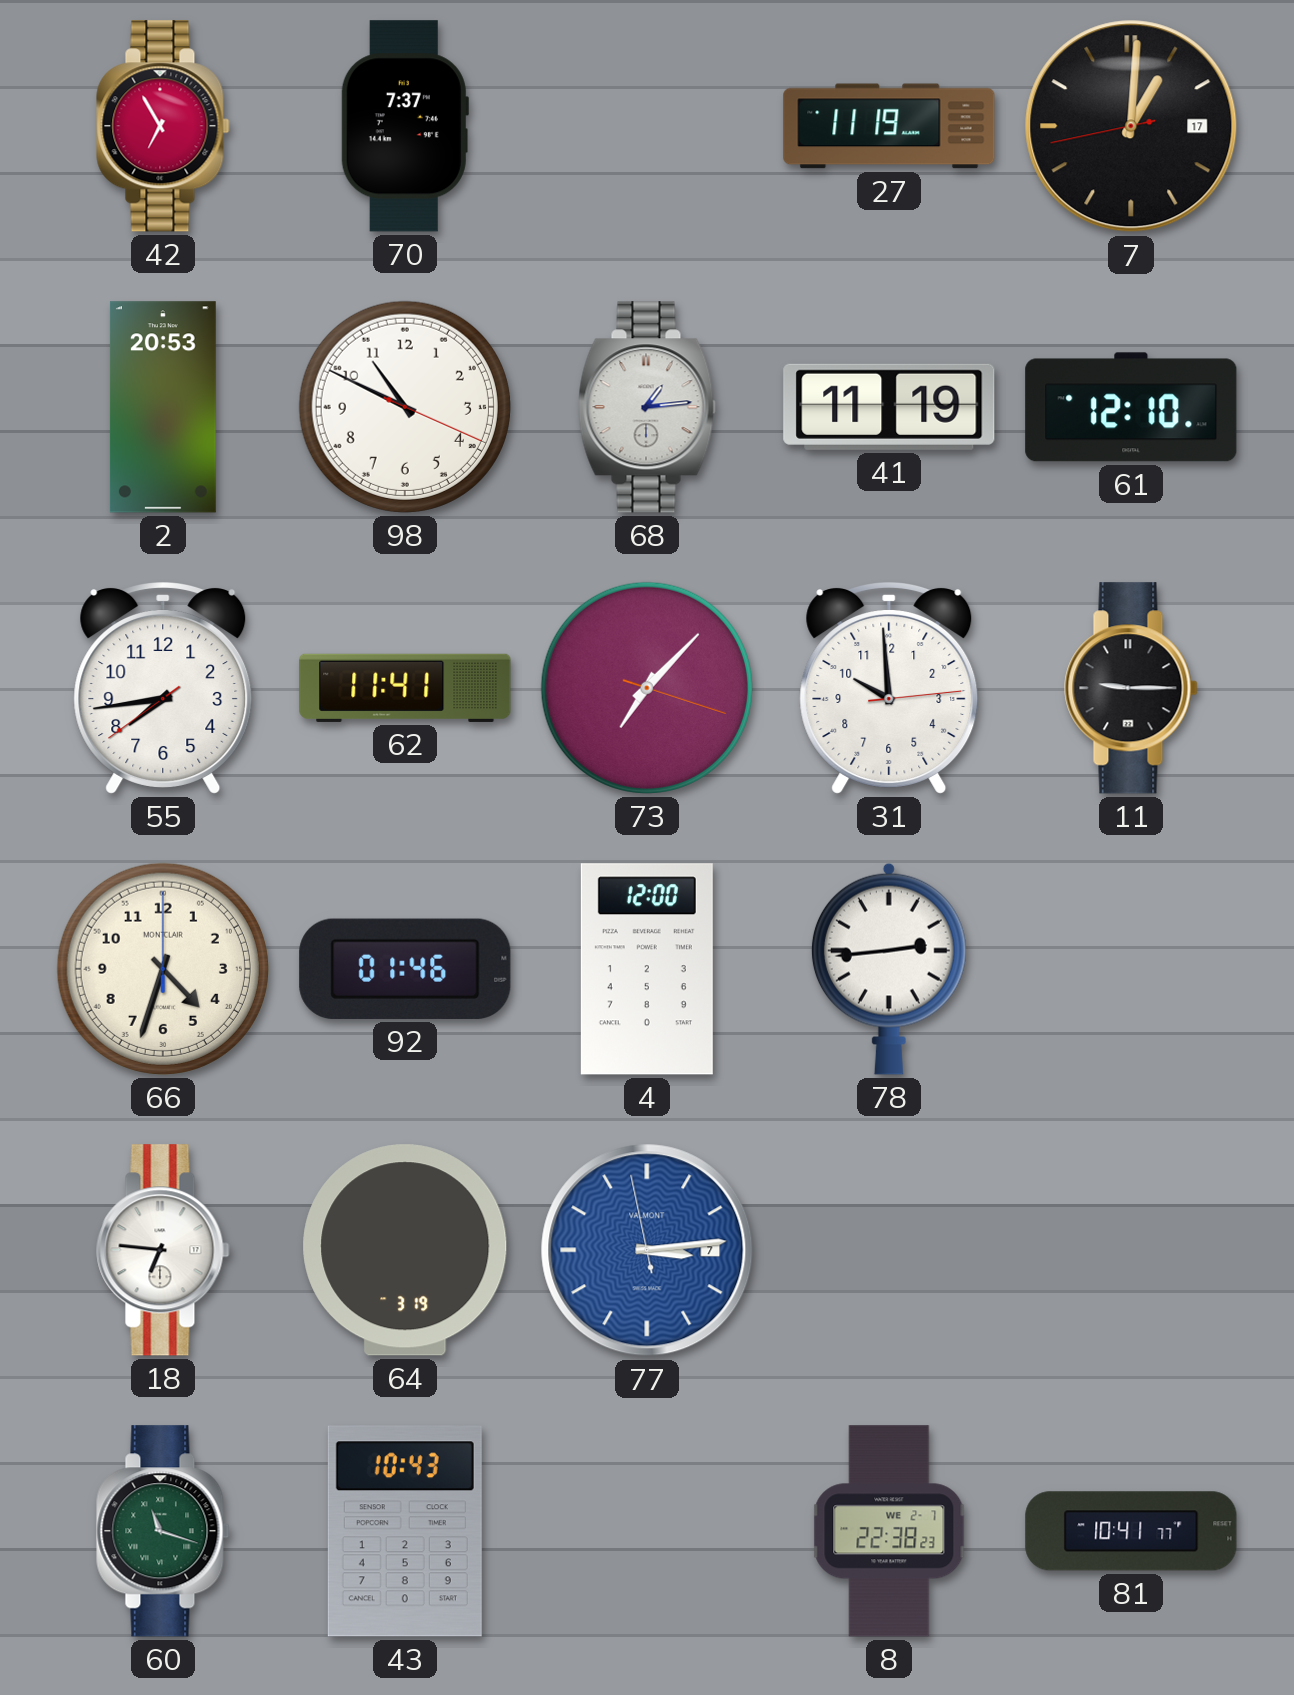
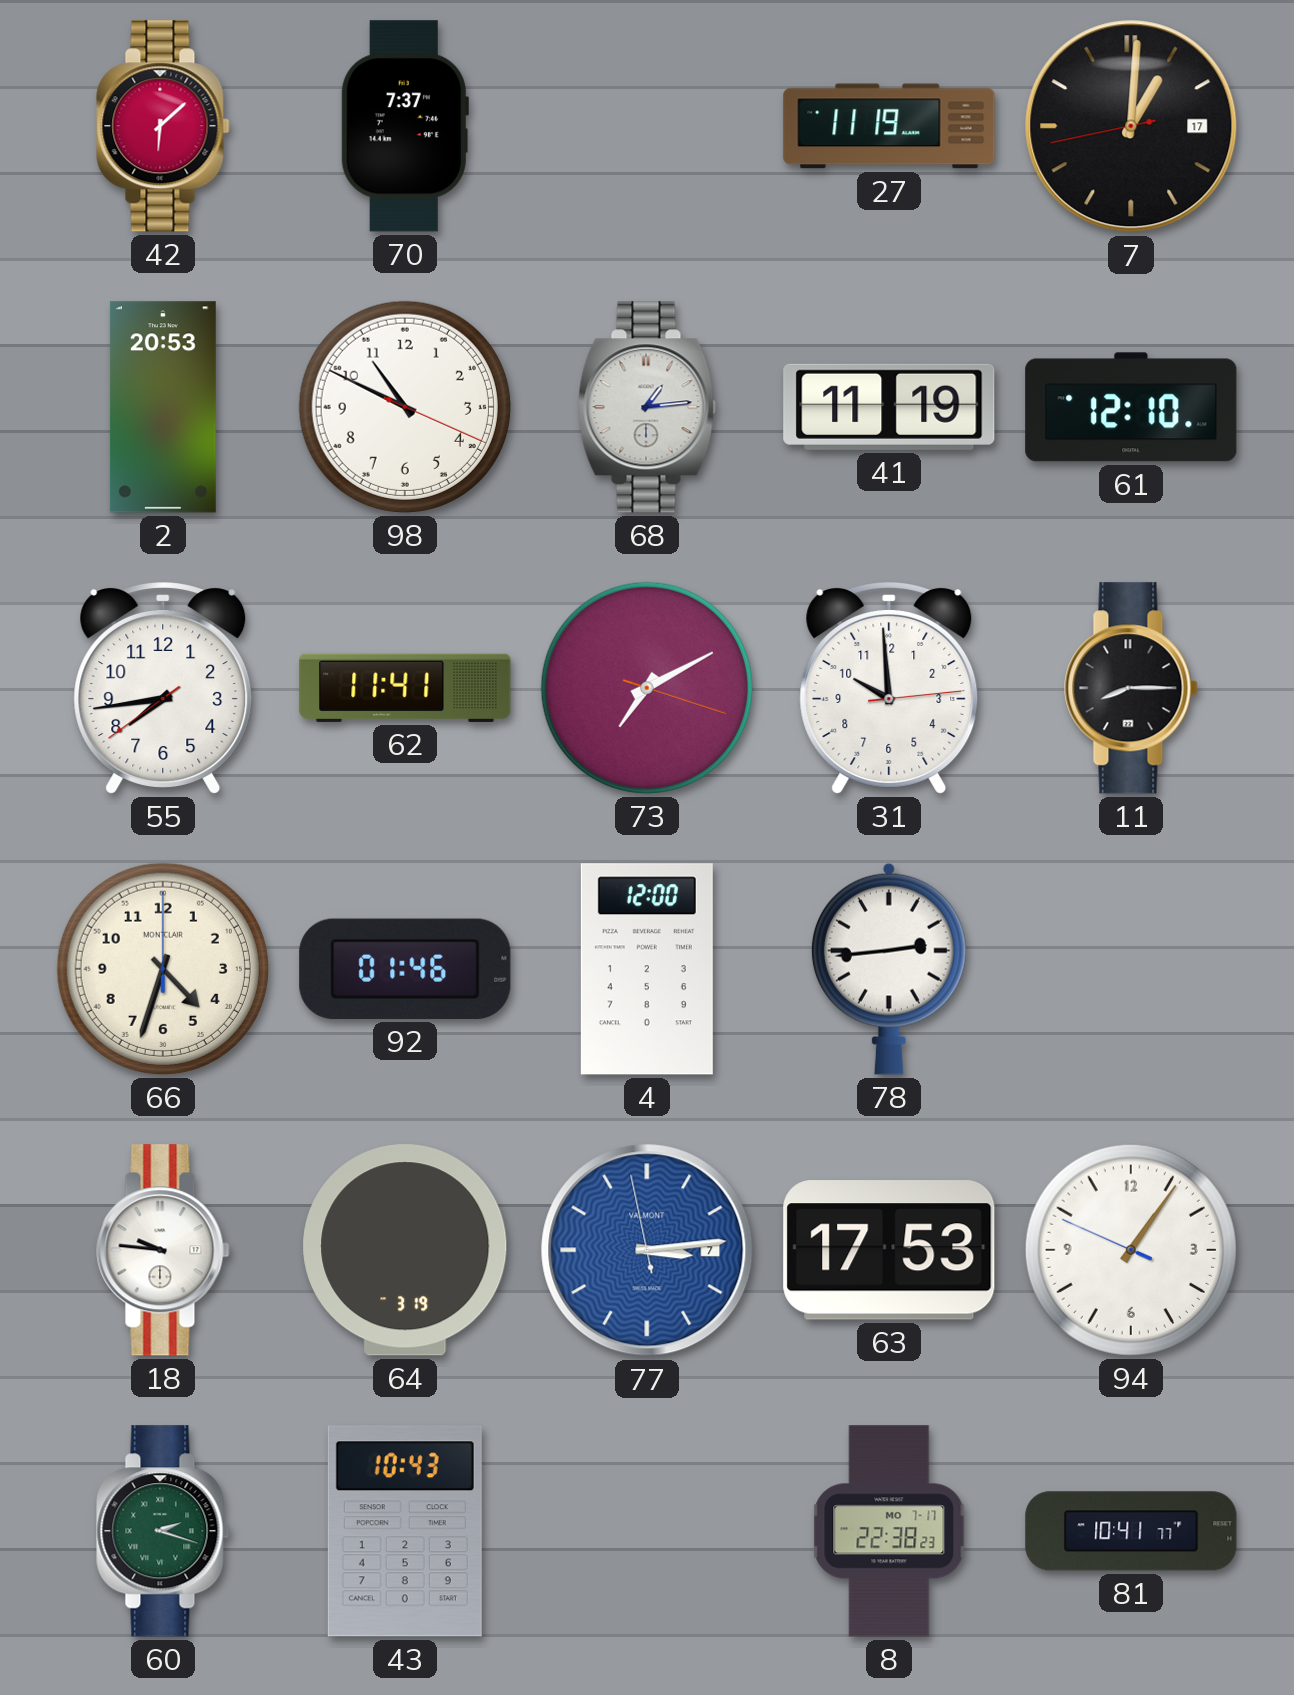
42: 6:55 -> 6:08 (163, 126)
73: 7:07 -> 7:10 (647, 688)
11: 9:15 -> 8:15 (1131, 688)
18: 6:46 -> 9:46 (163, 1250)
63: none -> 17:53 (889, 1250)
94: none -> 1:05 (1131, 1250)
60: 11:18 -> 2:18 (163, 1531)
8 date: WE 2-7 -> MO 7-17 (889, 1531)
